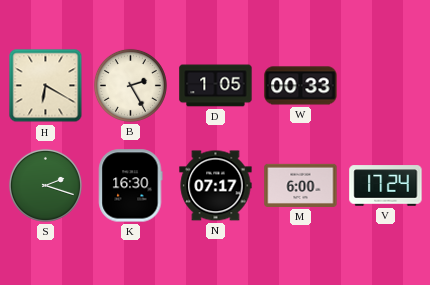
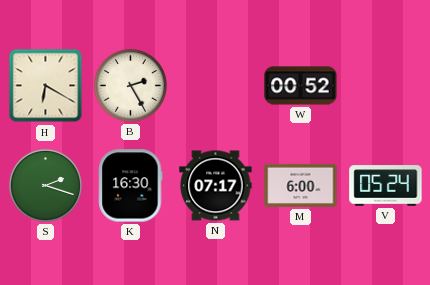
D: 1:05 -> none (216, 86)
W: 00:33 -> 00:52 (301, 86)
V: 17:24 -> 05:24 (386, 186)
